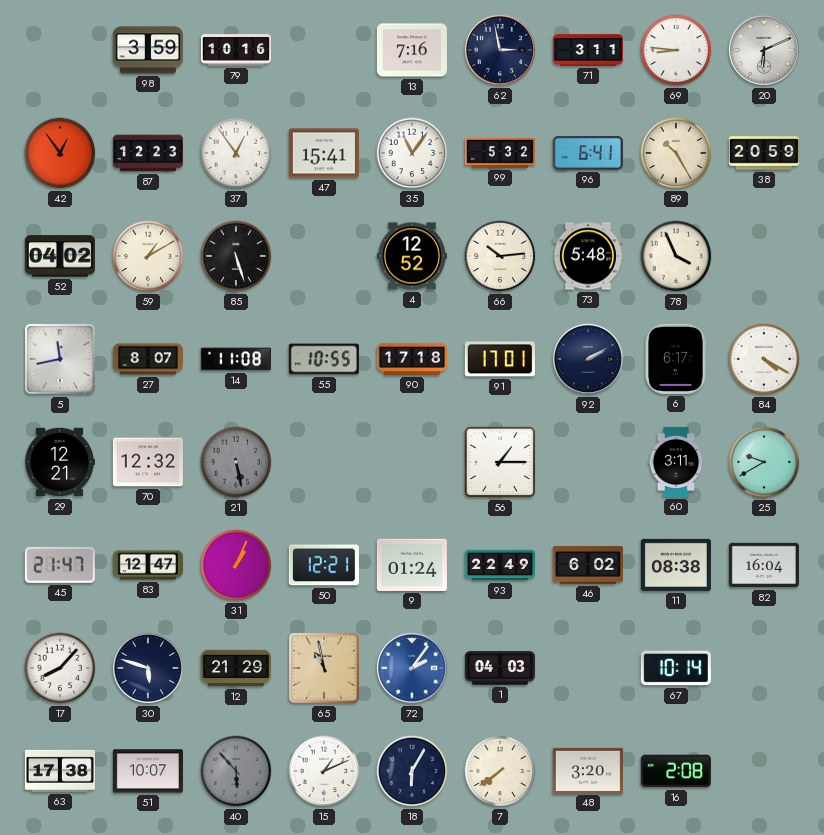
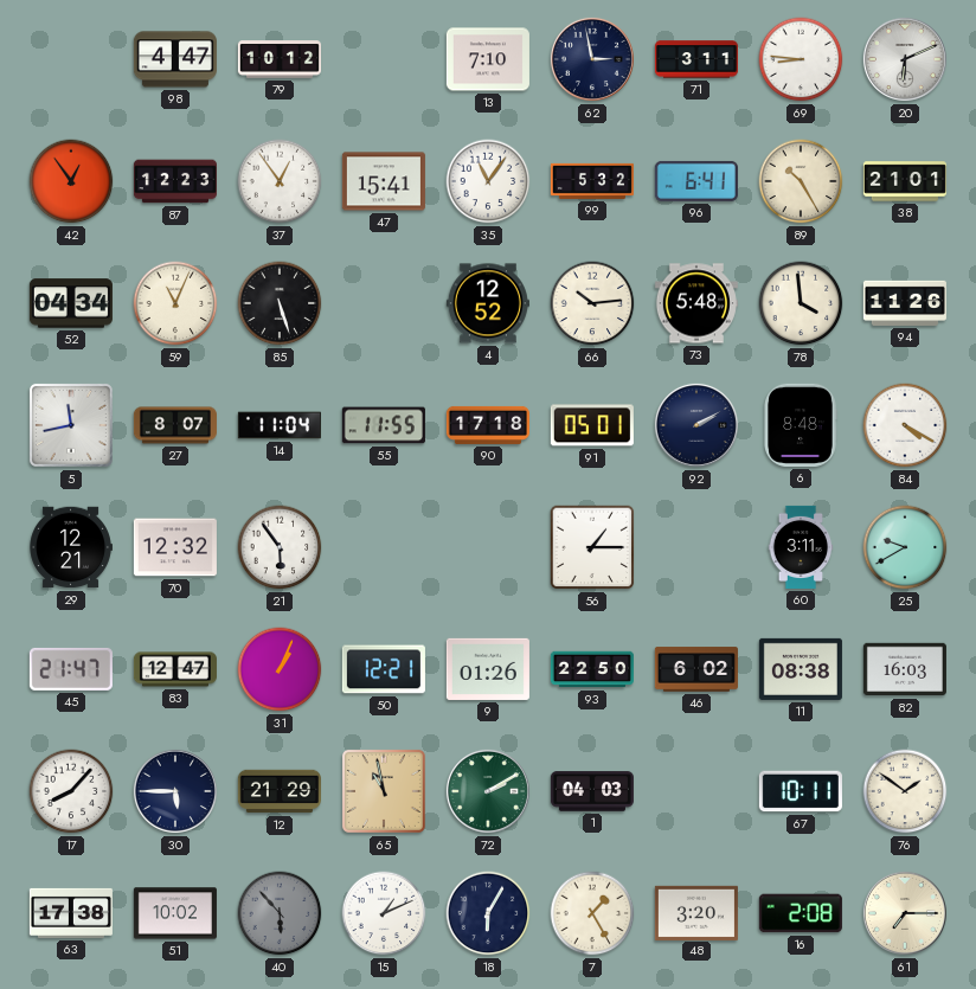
98: 3:59 -> 4:47 (175, 59)
79: 10:16 -> 10:12 (280, 59)
13: 7:16 -> 7:10 (488, 59)
38: 20:59 -> 21:01 (905, 181)
52: 04:02 -> 04:34 (71, 303)
59: 1:10 -> 11:04 (175, 303)
78: 3:56 -> 3:59 (801, 303)
94: none -> 11:26 (905, 303)
14: 11:08 -> 11:04 (280, 425)
55: 10:55 -> 11:55 (384, 425)
91: 17:01 -> 05:01 (592, 425)
6: 6:17 -> 8:48 (801, 425)
21: 5:28 -> 5:54 (280, 547)
21 dial: grey -> white (280, 547)
9: 01:24 -> 01:26 (488, 669)
93: 22:49 -> 22:50 (592, 669)
82: 16:04 -> 16:03 (905, 669)
30: 5:48 -> 5:45 (175, 791)
72: 2:06 -> 2:10 (488, 791)
72 dial: blue -> green (488, 791)
67: 10:14 -> 10:11 (801, 791)
76: none -> 1:51 (905, 791)
51: 10:07 -> 10:02 (175, 913)
7: 7:39 -> 1:25 (592, 913)
61: none -> 7:15 (905, 913)
